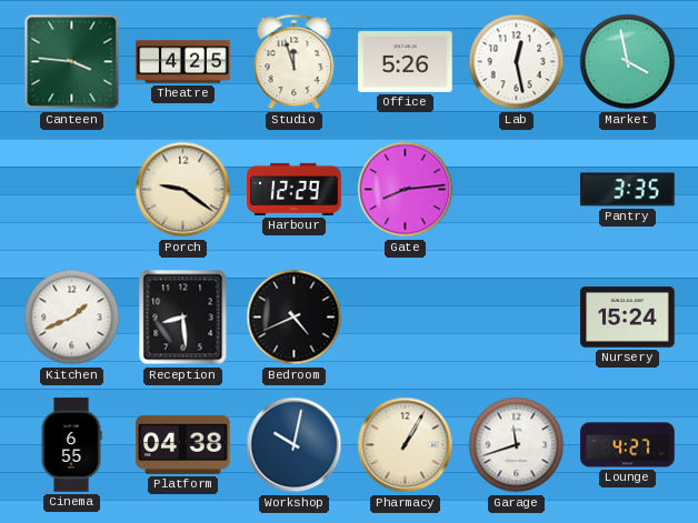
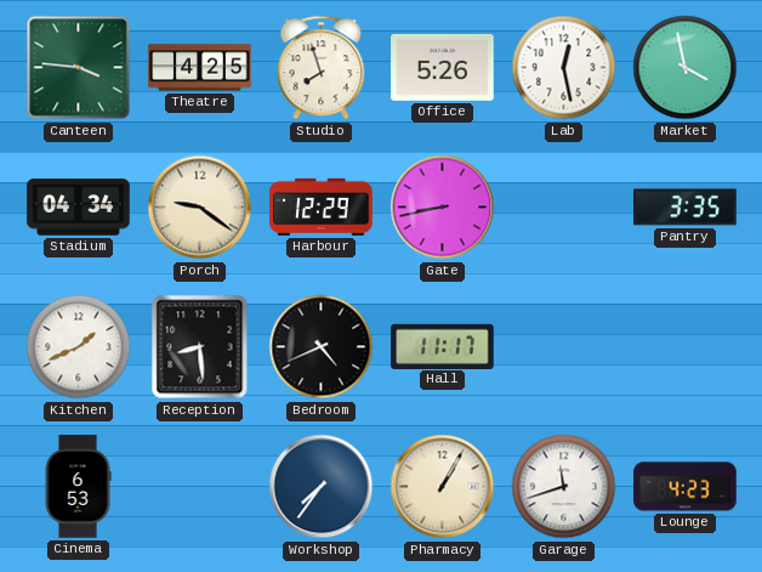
Studio: 11:57 -> 7:57 (322, 68)
Stadium: none -> 04:34 (79, 208)
Gate: 8:14 -> 8:43 (443, 208)
Hall: none -> 11:17 (443, 346)
Nursery: 15:24 -> none (628, 318)
Cinema: 6:55 -> 6:53 (78, 487)
Platform: 04:38 -> none (183, 444)
Workshop: 10:02 -> 7:36 (322, 487)
Lounge: 4:27 -> 4:23 (686, 487)
